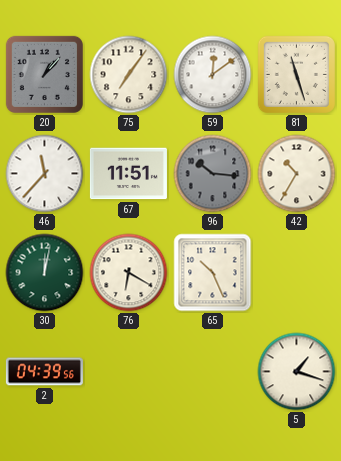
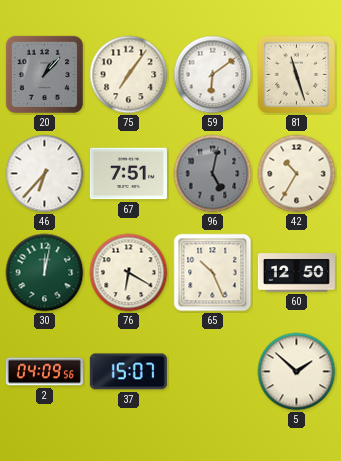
59: 12:09 -> 6:09 (213, 75)
46: 11:37 -> 6:37 (45, 174)
67: 11:51 -> 7:51 (128, 174)
96: 10:16 -> 5:02 (213, 174)
60: none -> 12:50 (296, 273)
2: 04:39 -> 04:09 (44, 372)
37: none -> 15:07 (128, 372)
5: 1:18 -> 1:52 (297, 372)
